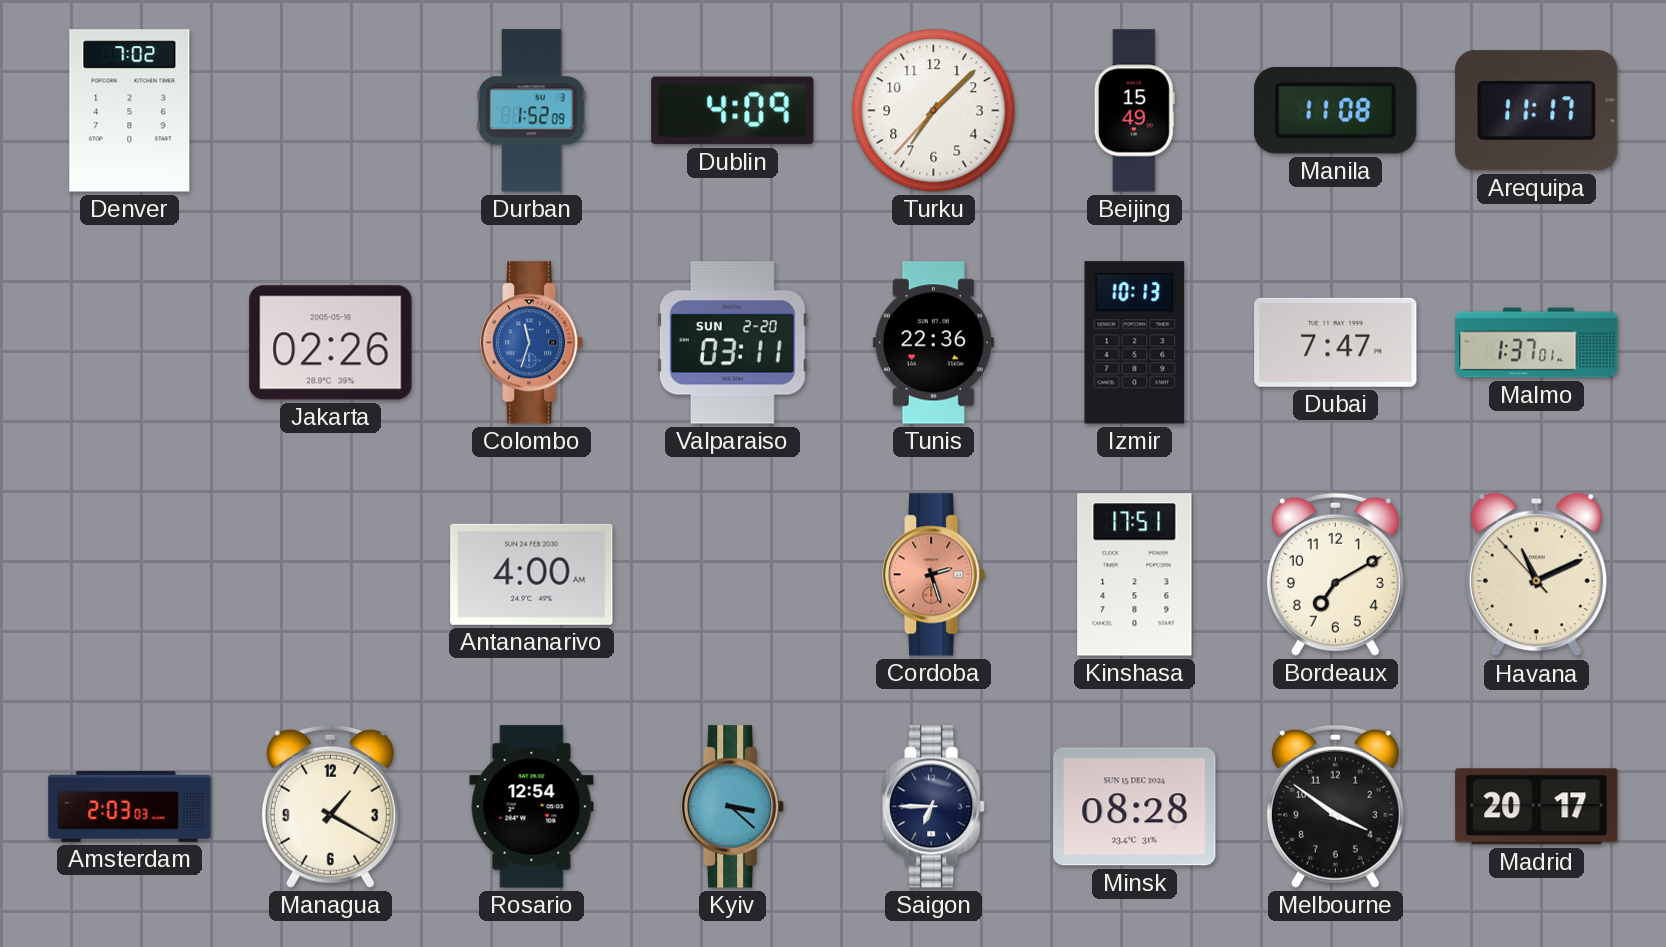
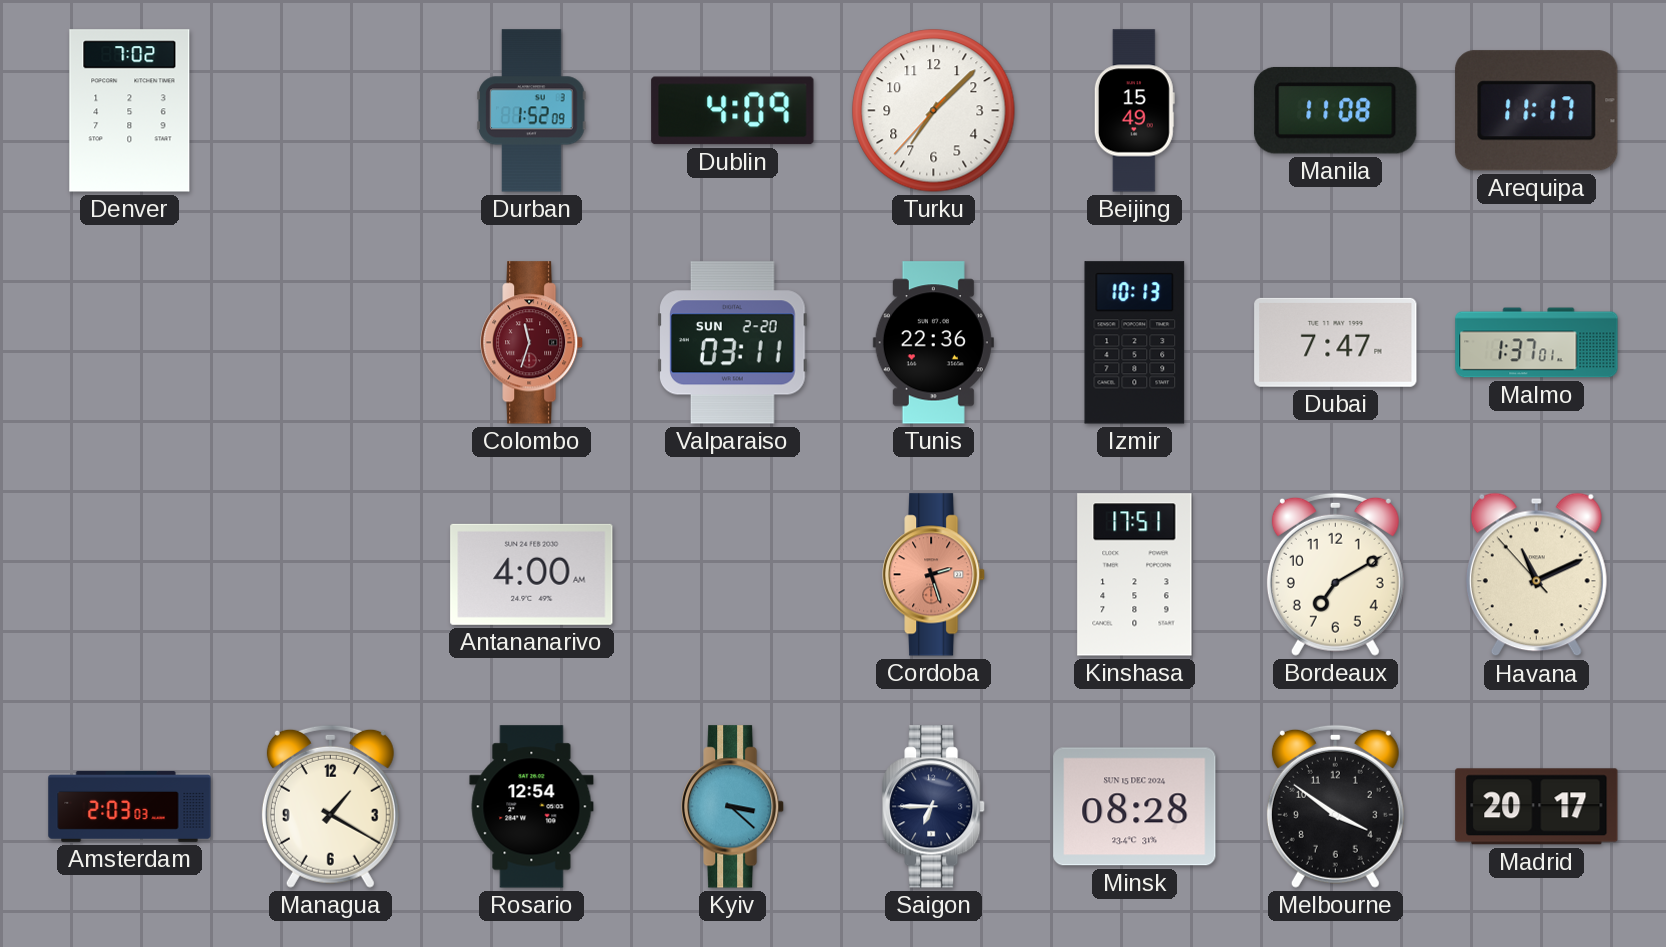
Jakarta: 02:26 -> none (331, 343)
Colombo dial: blue -> burgundy (532, 343)
